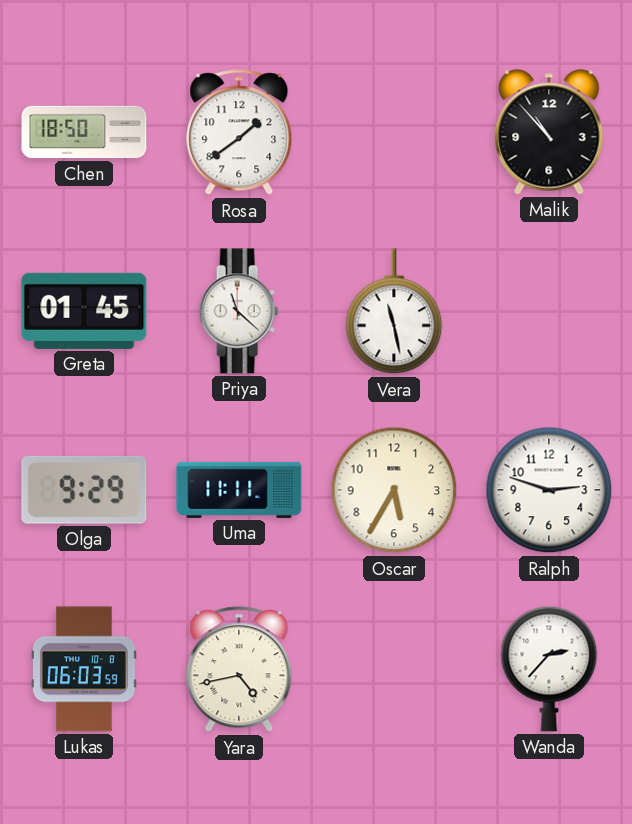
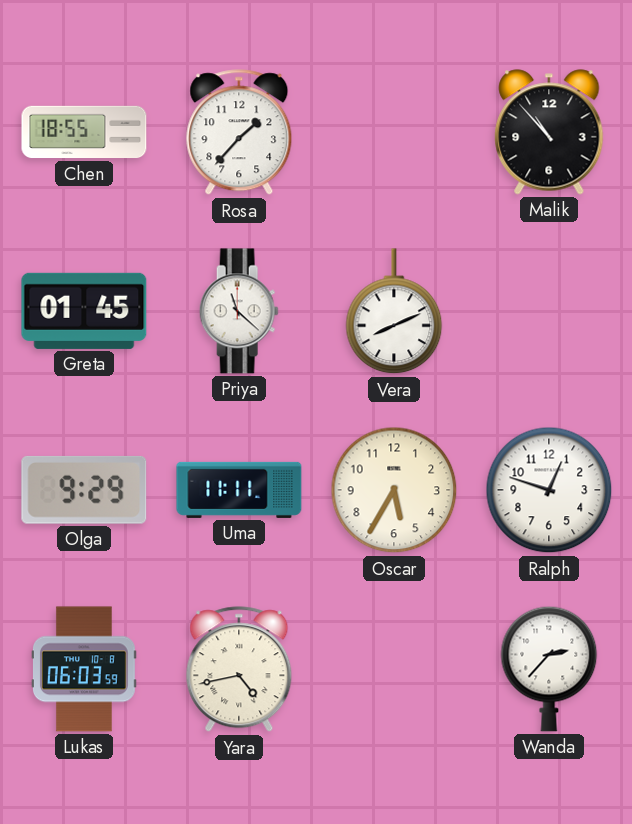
Chen: 18:50 -> 18:55 (84, 132)
Rosa: 1:39 -> 1:37 (239, 133)
Vera: 11:28 -> 8:11 (394, 312)
Ralph: 2:48 -> 12:48 (549, 490)
